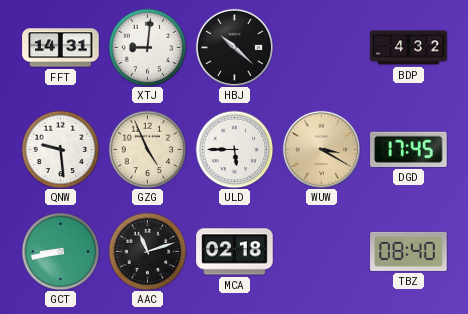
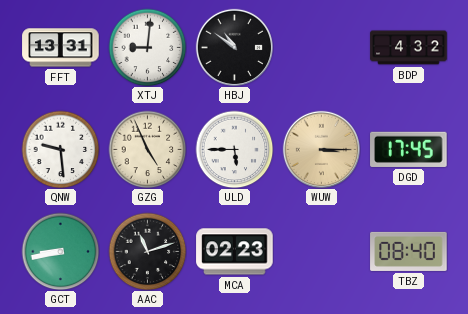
FFT: 14:31 -> 13:31 (61, 48)
HBJ: 10:22 -> 10:51 (234, 47)
WUW: 3:20 -> 3:15 (321, 149)
MCA: 02:18 -> 02:23 (235, 252)
